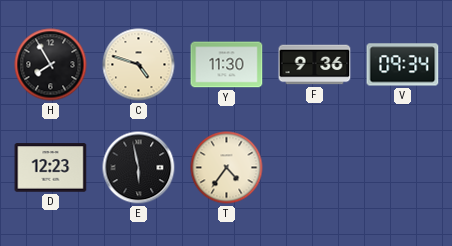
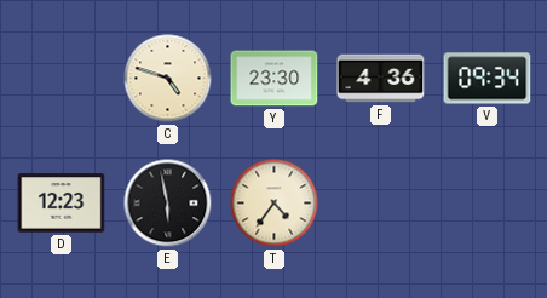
H: 7:55 -> none (51, 65)
Y: 11:30 -> 23:30 (275, 79)
F: 9:36 -> 4:36 (381, 79)
